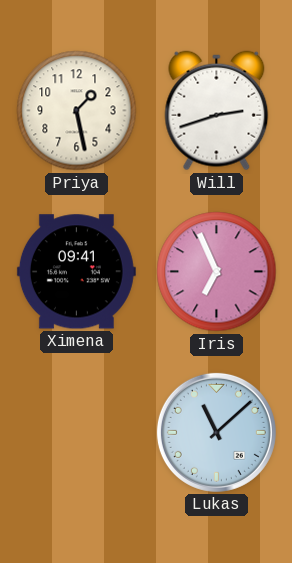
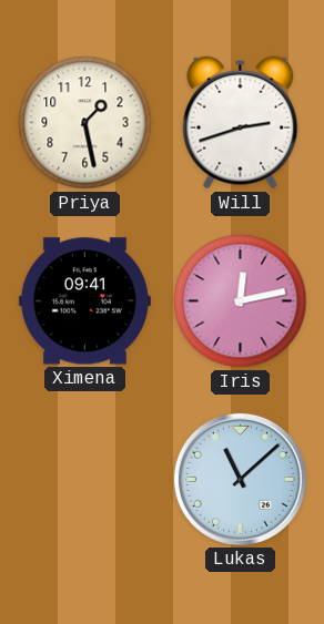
Iris: 6:56 -> 12:13 (241, 301)
